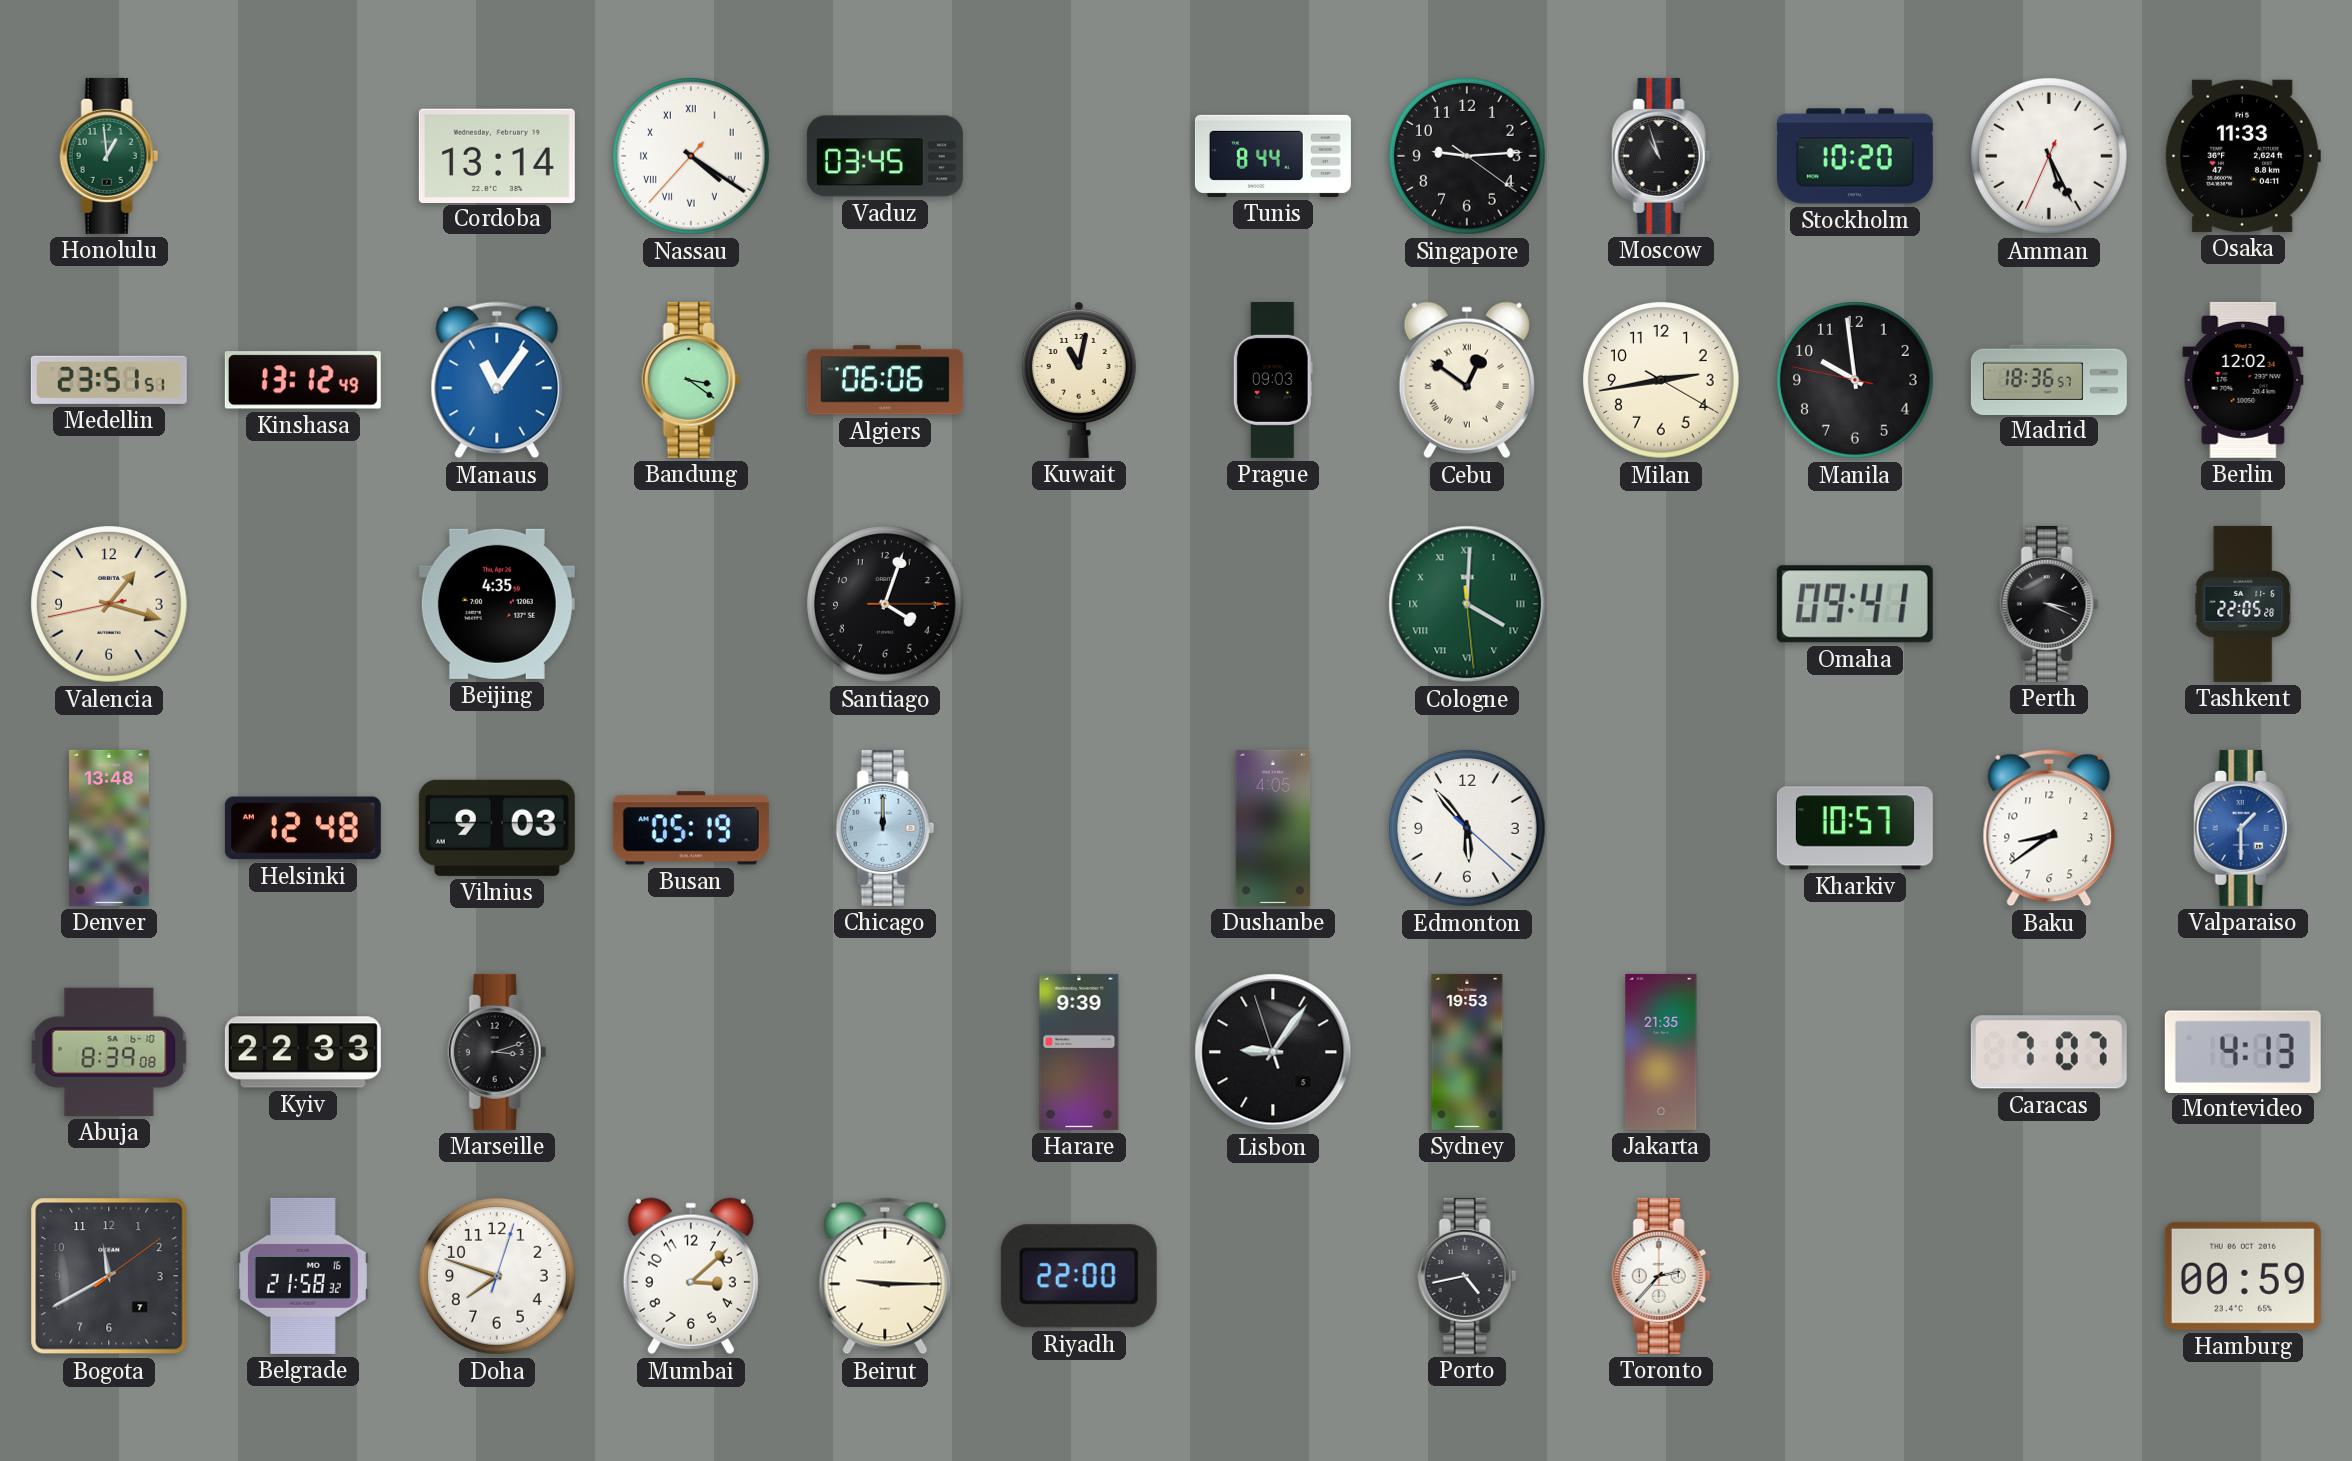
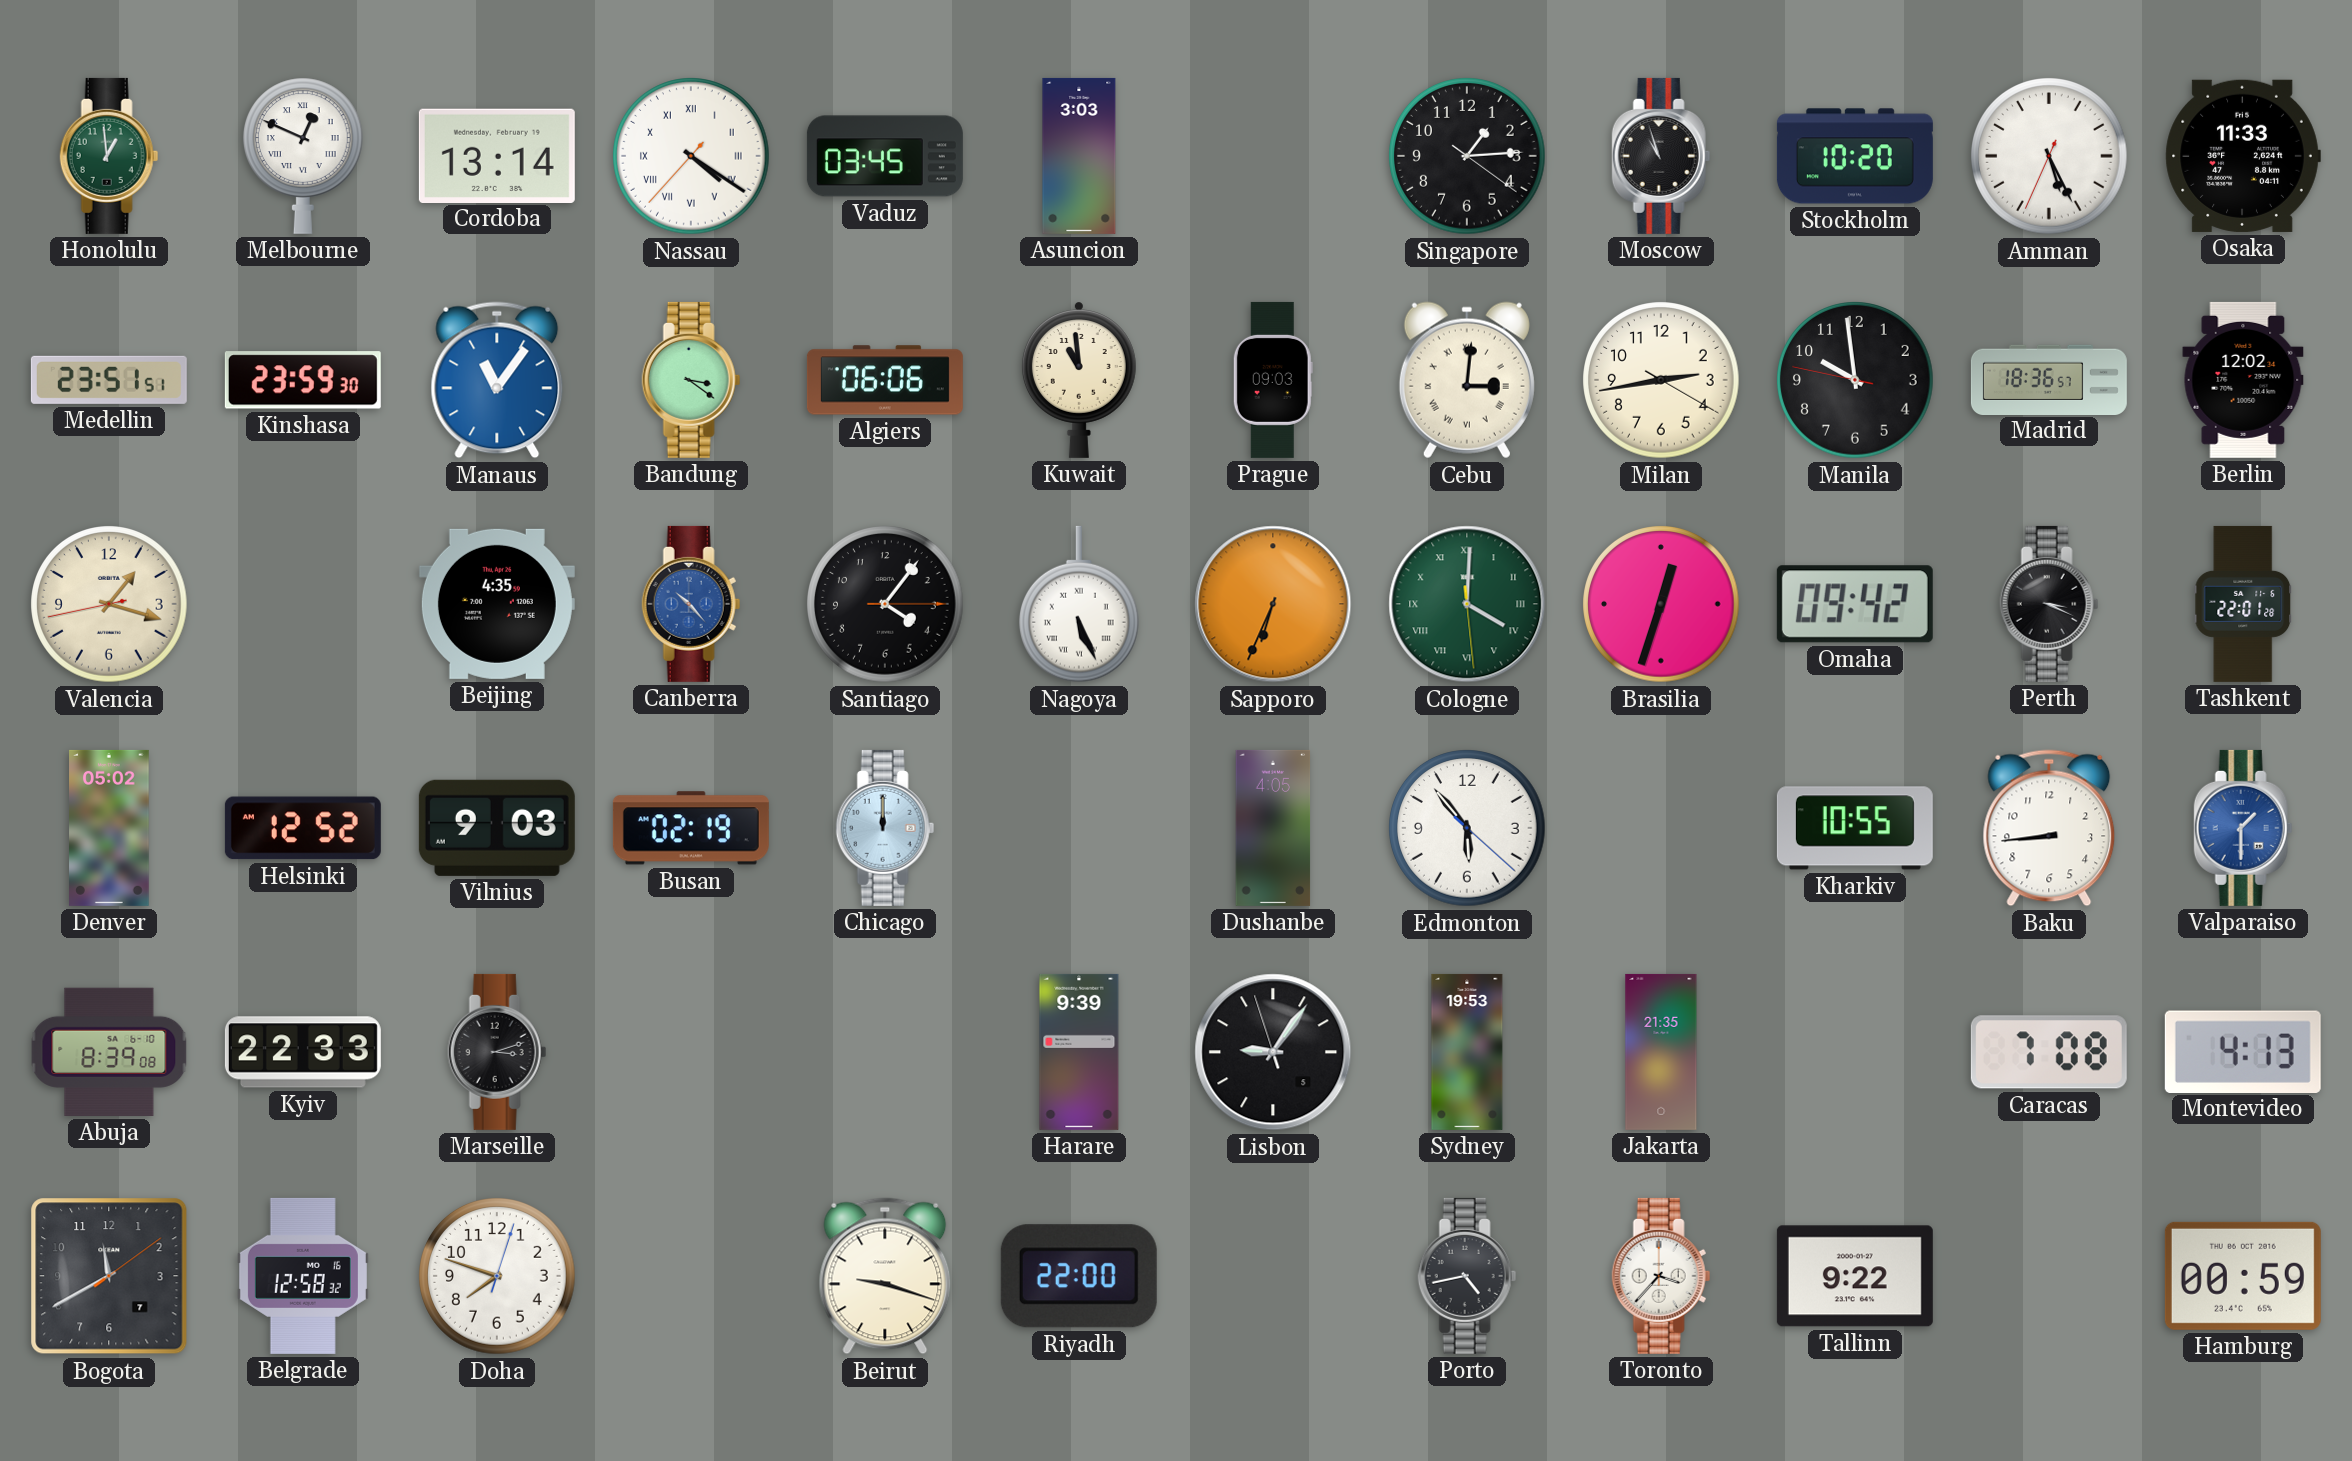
Melbourne: none -> 12:49 (303, 156)
Asuncion: none -> 3:03 (1079, 156)
Tunis: 8:44 -> none (1273, 156)
Singapore: 9:14 -> 1:14 (1467, 156)
Kinshasa: 13:12 -> 23:59 (303, 380)
Kuwait: 11:02 -> 10:59 (1079, 380)
Cebu: 12:51 -> 3:01 (1467, 380)
Canberra: none -> 10:23 (691, 604)
Santiago: 4:03 -> 4:06 (885, 604)
Nagoya: none -> 5:26 (1079, 604)
Sapporo: none -> 6:34 (1273, 604)
Brasilia: none -> 12:33 (1661, 604)
Omaha: 09:41 -> 09:42 (1855, 604)
Tashkent: 22:05 -> 22:01 (2243, 604)
Denver: 13:48 -> 05:02 (109, 828)
Helsinki: 12:48 -> 12:52 (303, 828)
Busan: 05:19 -> 02:19 (691, 828)
Kharkiv: 10:57 -> 10:55 (1855, 828)
Baku: 8:39 -> 8:44 (2049, 828)
Caracas: 7:07 -> 7:08 (2049, 1052)
Belgrade: 21:58 -> 12:58 (303, 1276)
Mumbai: 3:08 -> none (691, 1276)
Beirut: 9:15 -> 9:18 (885, 1276)
Toronto: 2:37 -> 3:37 (1661, 1276)
Tallinn: none -> 9:22 (1855, 1276)
